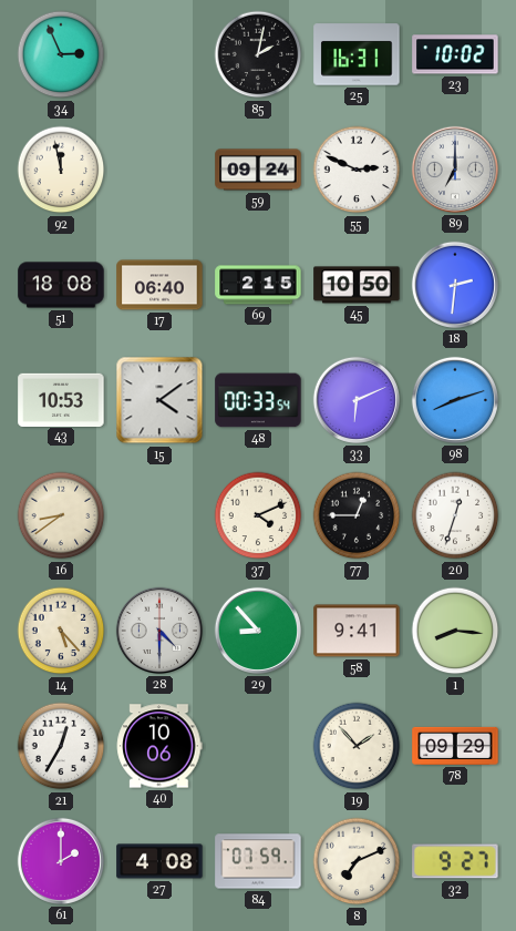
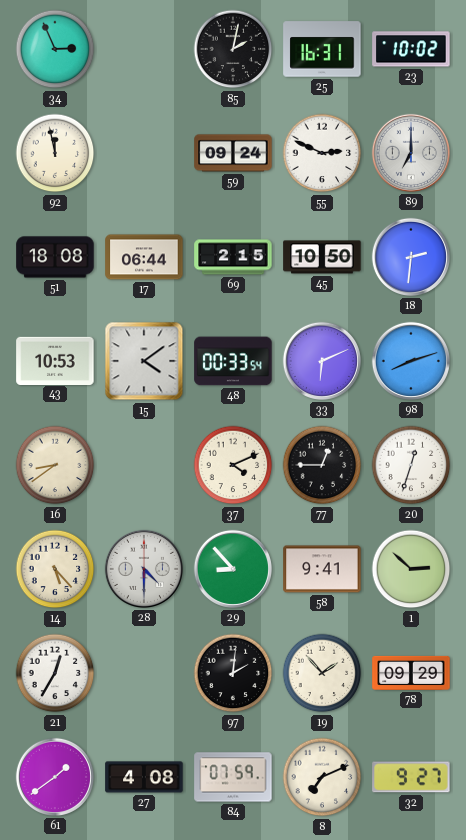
17: 06:40 -> 06:44 (144, 257)
1: 8:16 -> 2:52 (411, 569)
40: 10:06 -> none (159, 746)
97: none -> 2:01 (233, 673)
61: 2:00 -> 1:39 (55, 777)
